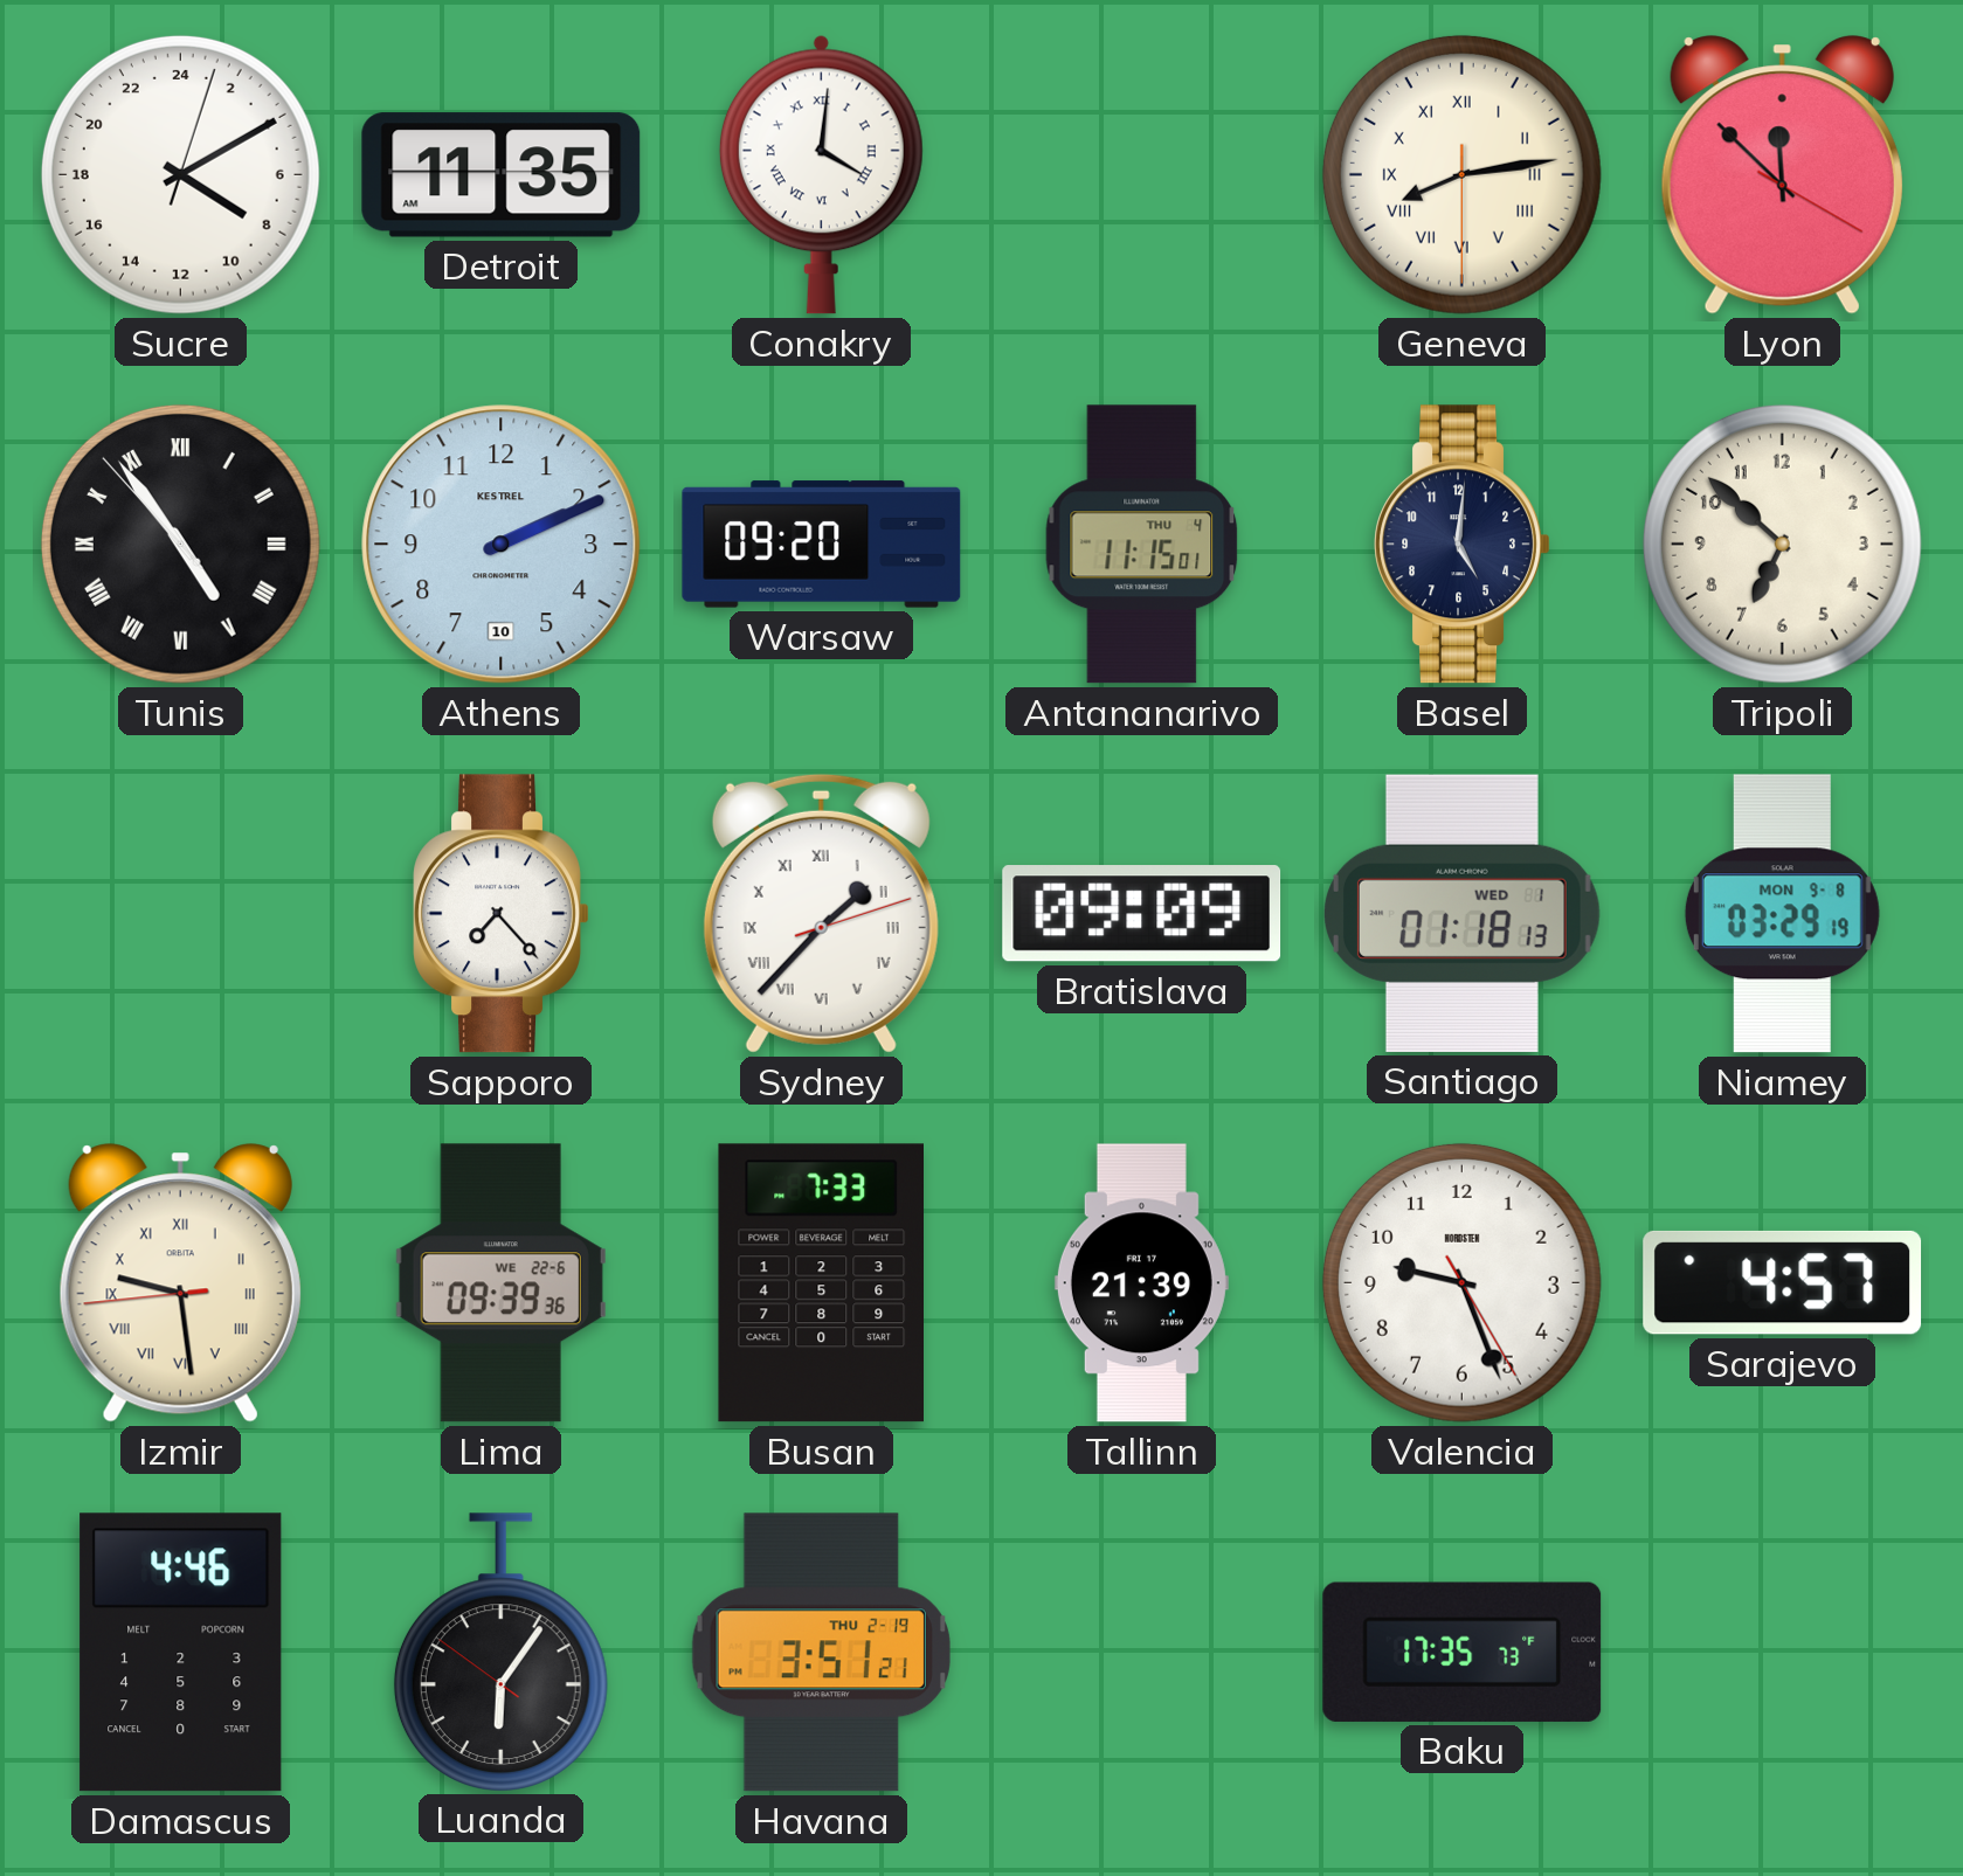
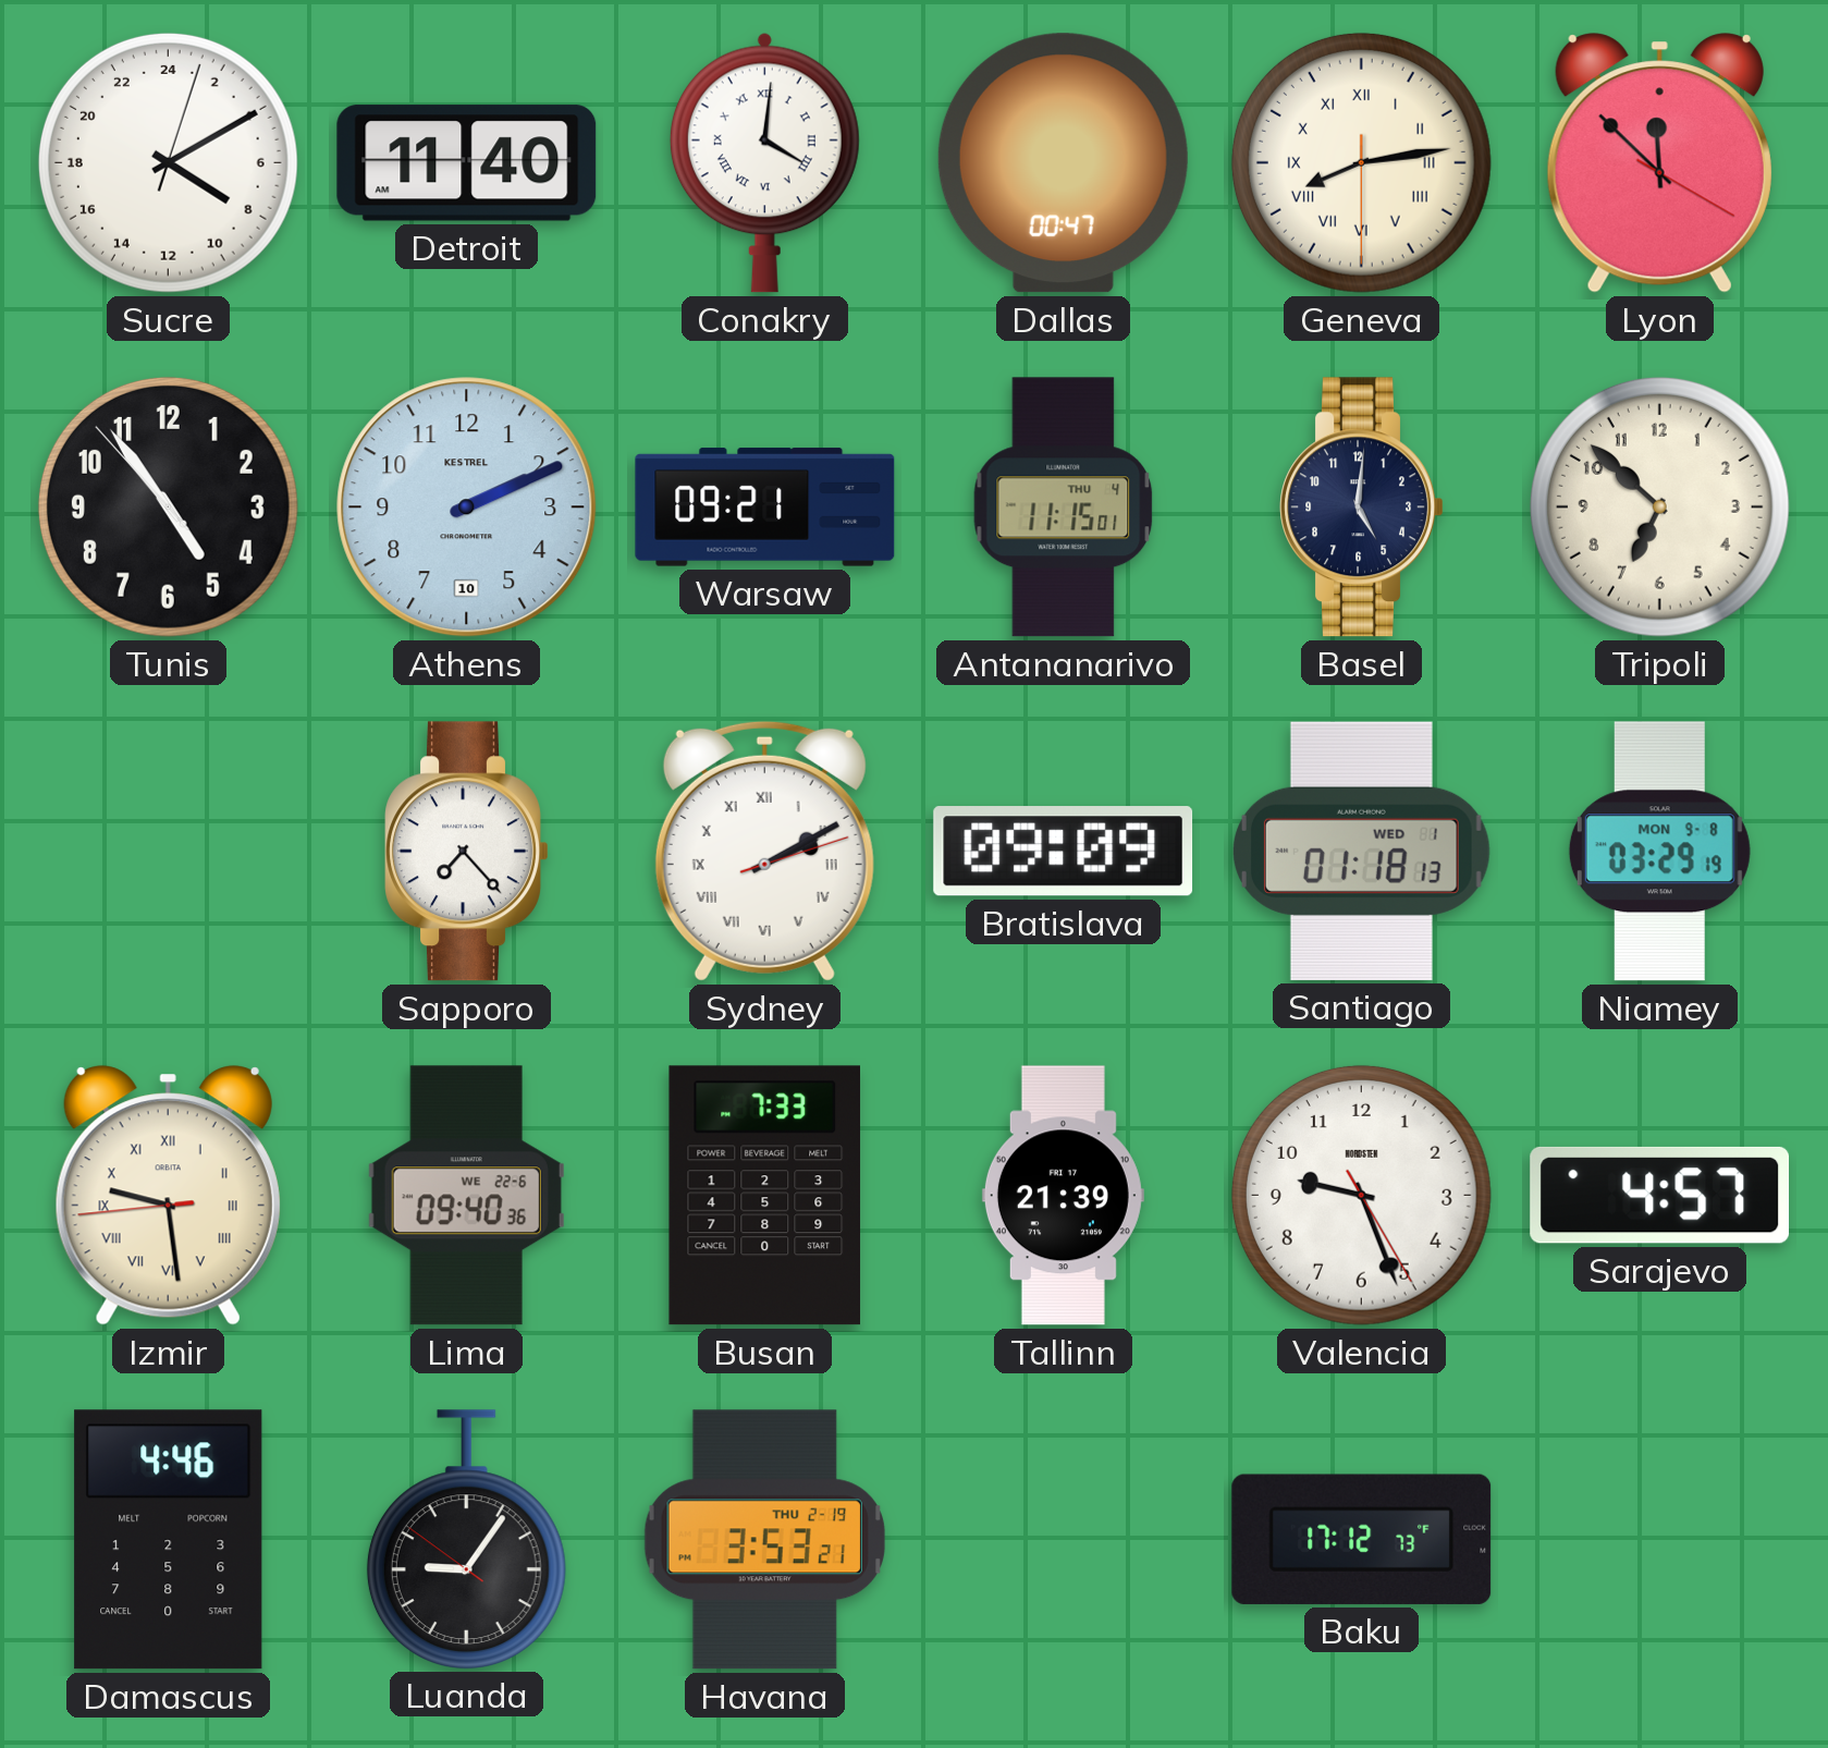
Detroit: 11:35 -> 11:40 (467, 163)
Dallas: none -> 00:47 (1063, 163)
Tunis numerals: Roman -> Arabic (168, 506)
Warsaw: 09:20 -> 09:21 (765, 508)
Sydney: 1:37 -> 2:10 (764, 851)
Lima: 09:39 -> 09:40 (466, 1196)
Luanda: 6:05 -> 9:05 (466, 1539)
Havana: 3:51 -> 3:53 (764, 1540)
Baku: 17:35 -> 17:12 (1362, 1539)
